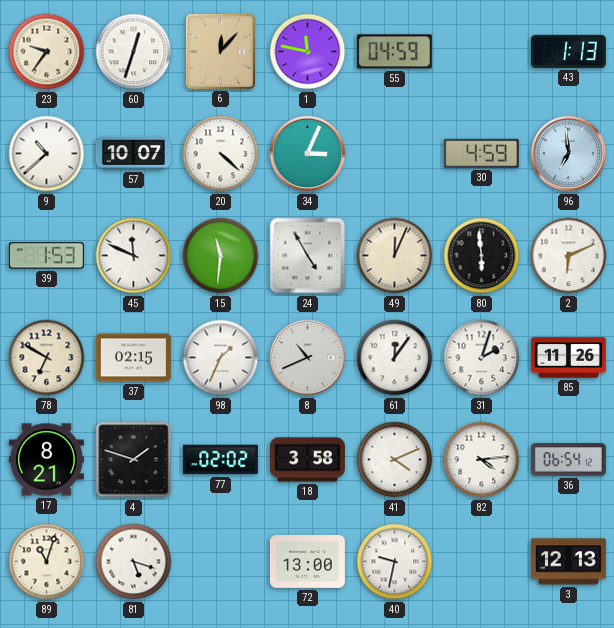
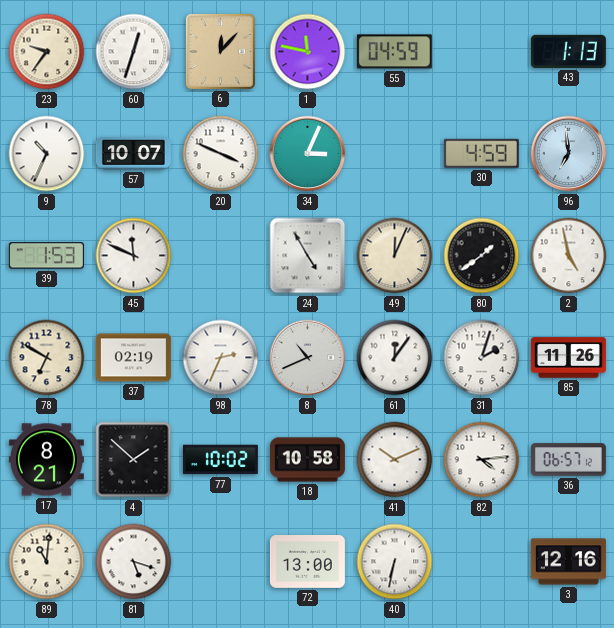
9: 10:38 -> 10:34 (47, 154)
20: 4:22 -> 3:49 (221, 154)
15: 11:31 -> none (221, 256)
80: 5:59 -> 1:39 (482, 256)
2: 6:11 -> 4:58 (569, 256)
37: 02:15 -> 02:19 (133, 358)
98: 1:34 -> 2:34 (221, 358)
4: 1:48 -> 1:52 (134, 460)
77: 02:02 -> 10:02 (220, 460)
18: 3:58 -> 10:58 (307, 460)
41: 4:11 -> 10:11 (395, 460)
36: 06:54 -> 06:57 (568, 460)
89: 11:03 -> 11:01 (47, 562)
40: 9:32 -> 6:32 (395, 562)
3: 12:13 -> 12:16 (568, 562)
